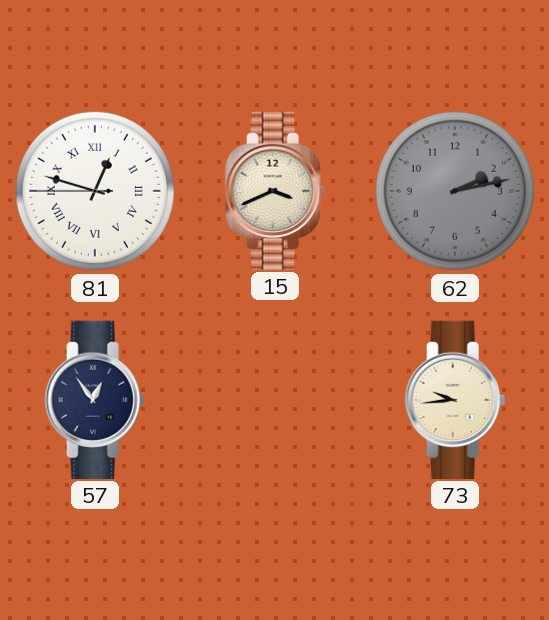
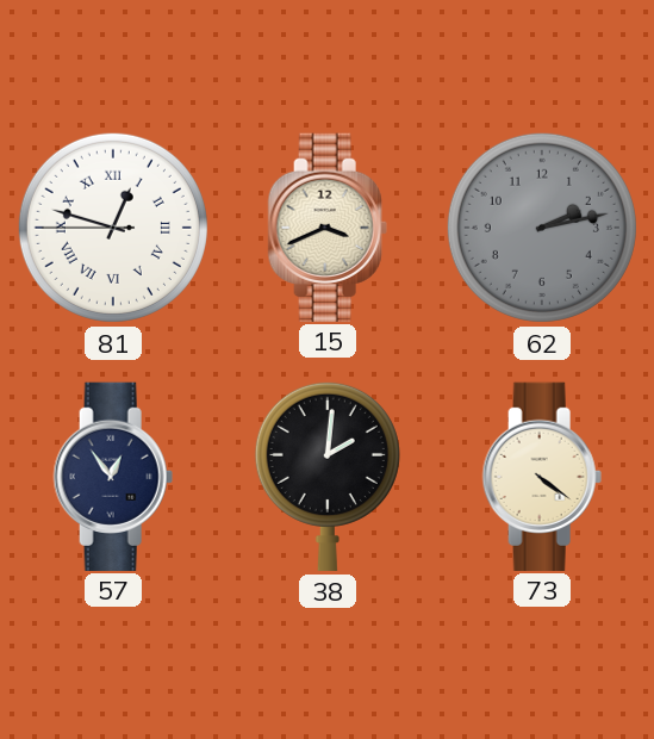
38: none -> 2:01 (328, 476)
73: 9:44 -> 4:21 (542, 476)
